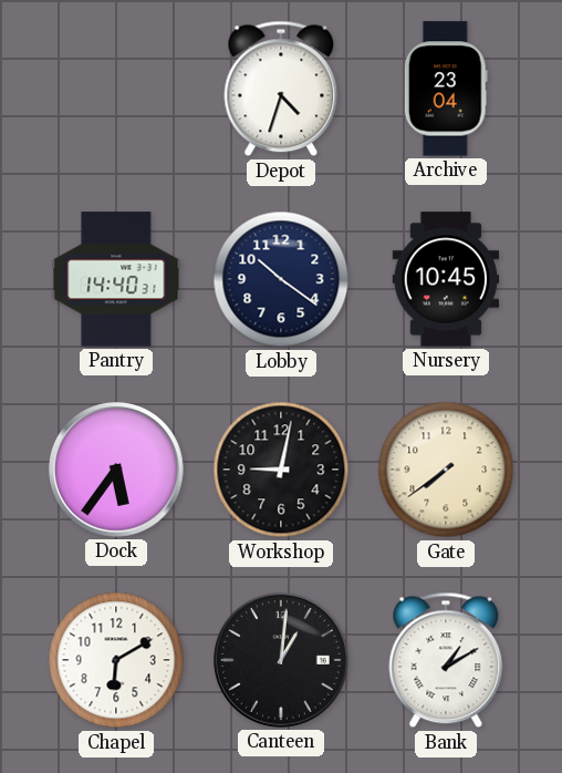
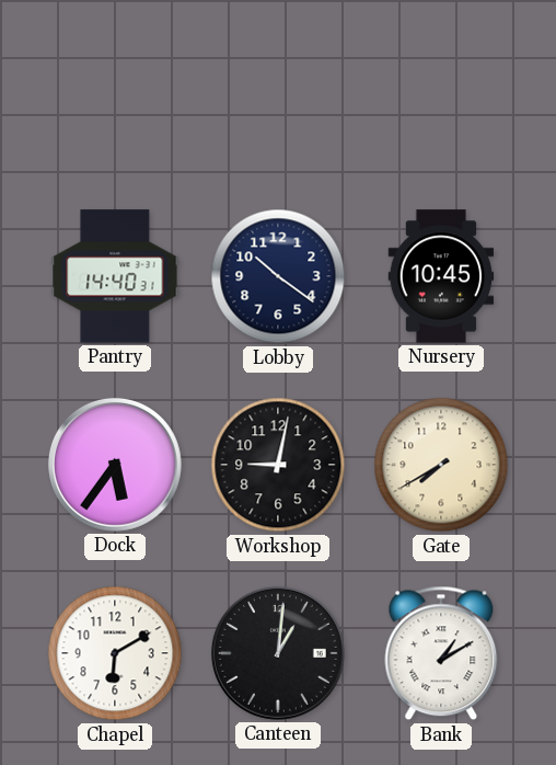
Depot: 4:33 -> none (281, 89)
Archive: 23:04 -> none (446, 89)
Gate: 7:39 -> 7:40 (441, 465)
